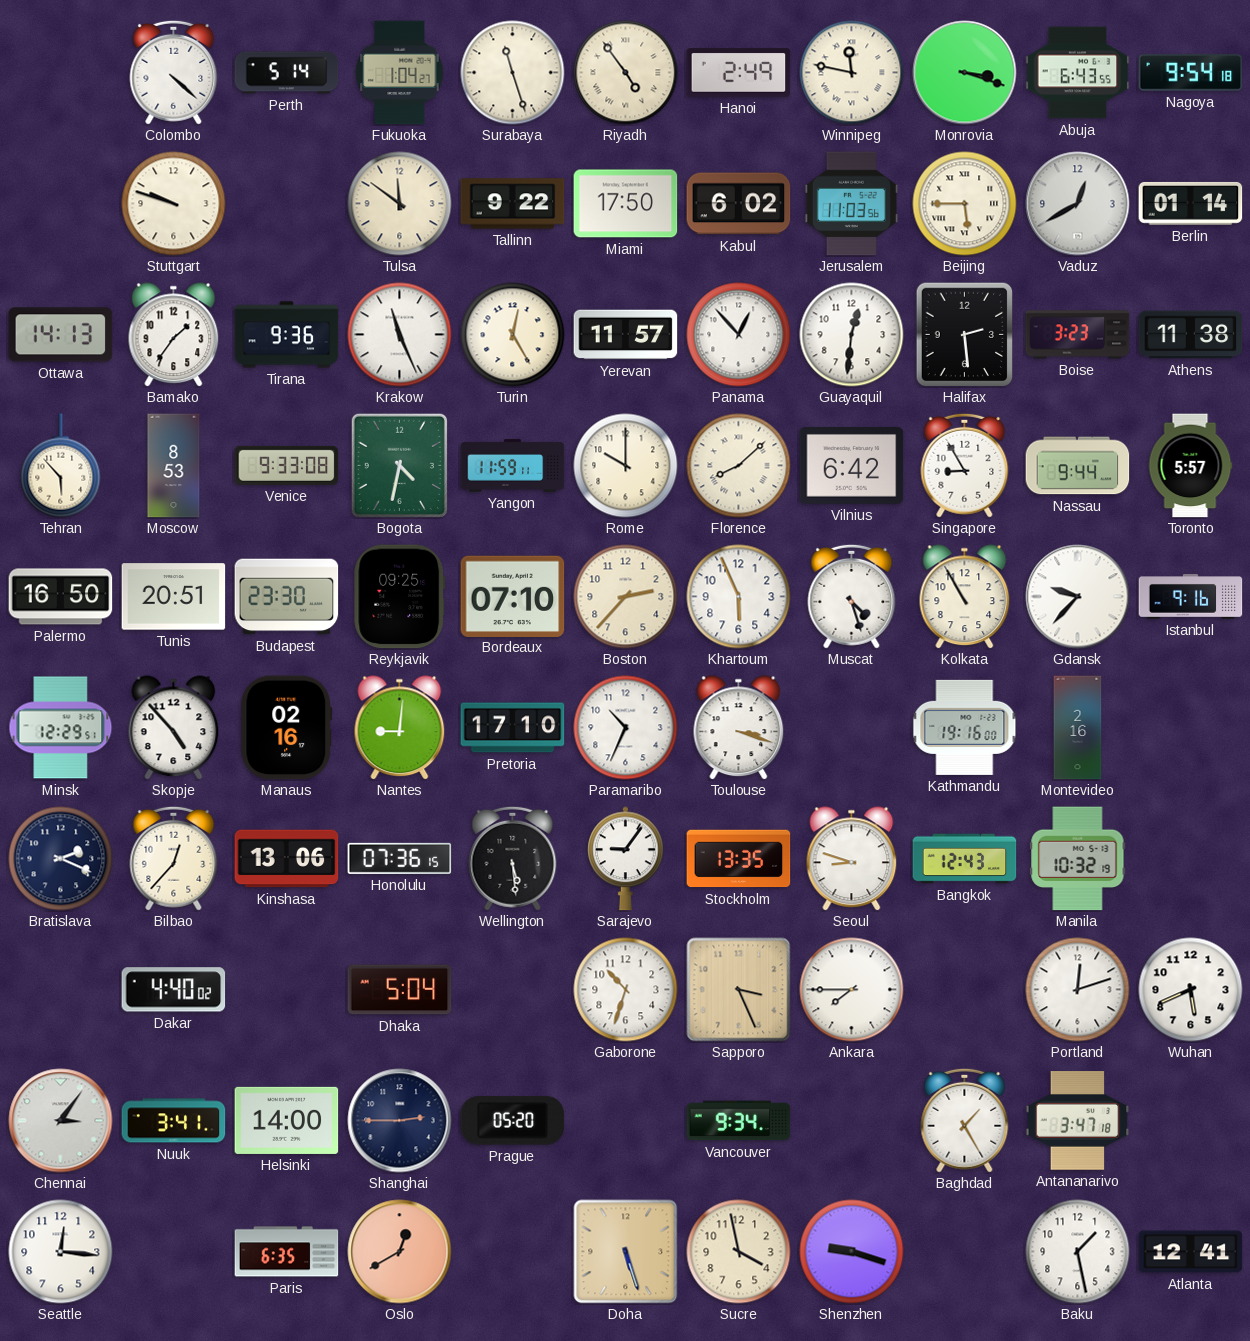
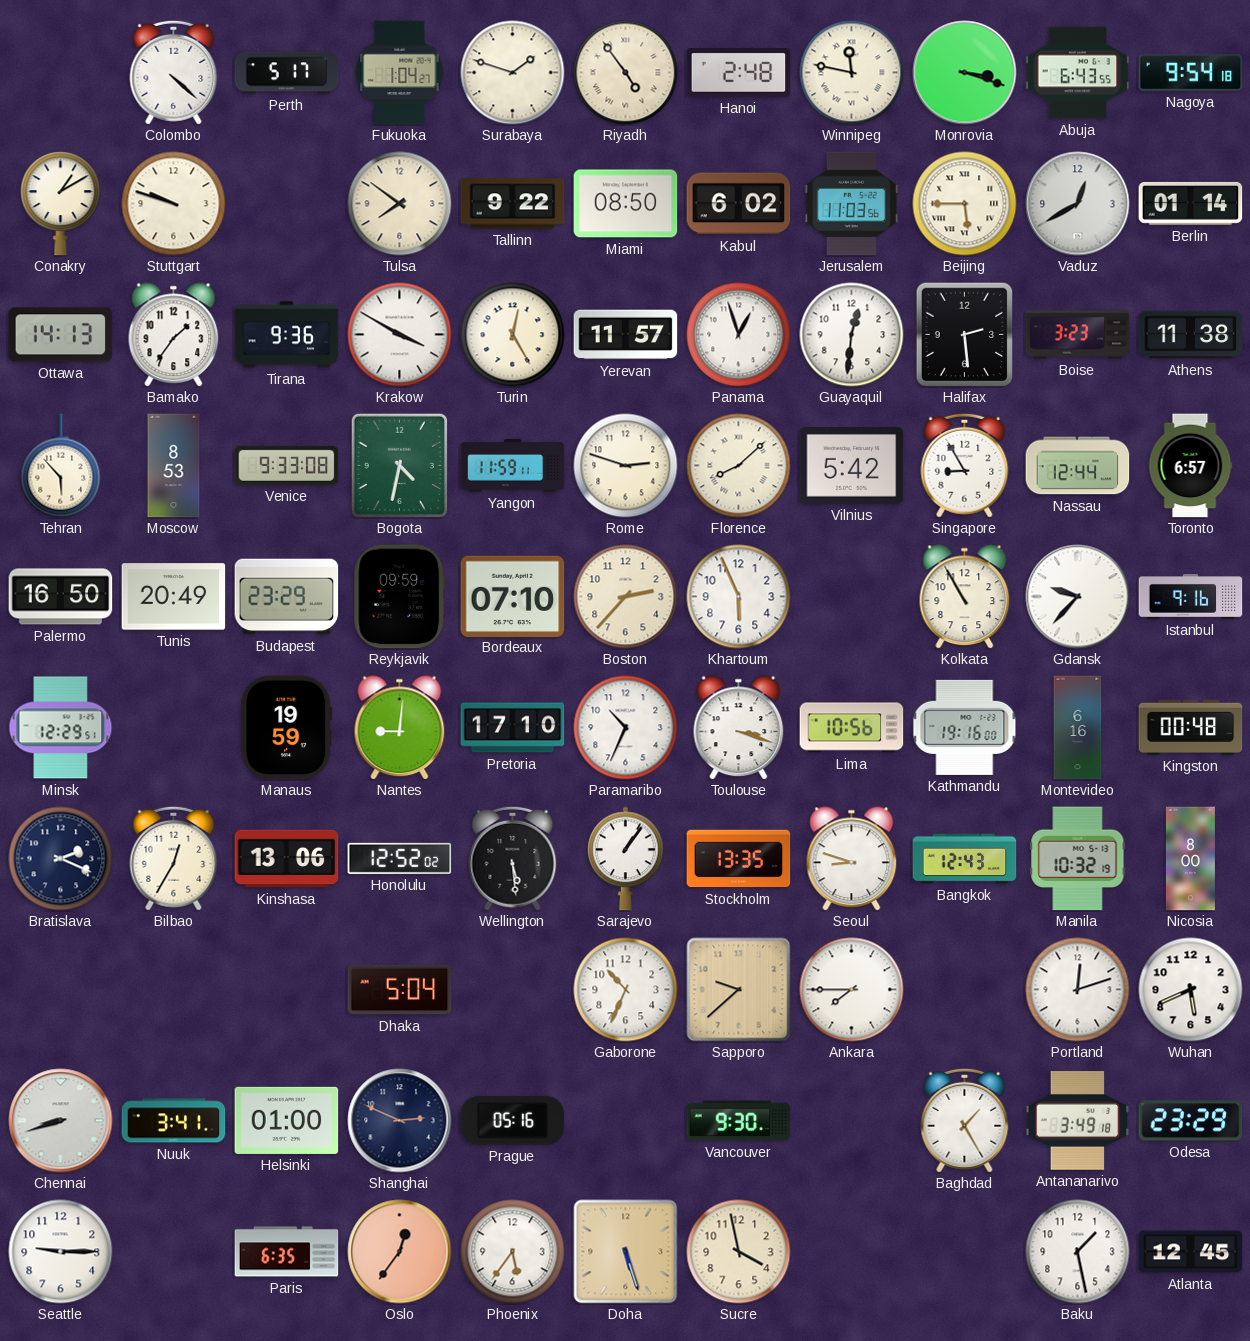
Perth: 5:14 -> 5:17 (287, 73)
Surabaya: 11:27 -> 1:48 (513, 73)
Hanoi: 2:49 -> 2:48 (739, 73)
Conakry: none -> 1:10 (61, 204)
Tulsa: 11:51 -> 7:51 (400, 204)
Miami: 17:50 -> 08:50 (626, 204)
Krakow: 11:26 -> 3:50 (400, 335)
Panama: 12:53 -> 12:57 (739, 335)
Rome: 10:00 -> 2:48 (626, 466)
Vilnius: 6:42 -> 5:42 (852, 465)
Nassau: 9:44 -> 12:44 (1078, 466)
Toronto: 5:57 -> 6:57 (1190, 466)
Tunis: 20:51 -> 20:49 (174, 597)
Budapest: 23:30 -> 23:29 (287, 597)
Reykjavik: 09:25 -> 09:59 (400, 597)
Muscat: 4:27 -> none (852, 596)
Skopje: 4:53 -> none (174, 728)
Manaus: 02:16 -> 19:59 (287, 728)
Lima: none -> 10:56 (852, 728)
Montevideo: 2:16 -> 6:16 (1078, 728)
Kingston: none -> 00:48 (1191, 727)
Bilbao: 12:37 -> 12:35 (174, 858)
Honolulu: 07:36 -> 12:52 (400, 858)
Sarajevo: 9:06 -> 1:06 (626, 859)
Nicosia: none -> 8:00 (1190, 859)
Dakar: 4:40 -> none (174, 990)
Gaborone: 10:33 -> 10:34 (626, 990)
Sapporo: 3:26 -> 9:38 (739, 990)
Chennai: 3:06 -> 8:42 (61, 1121)
Helsinki: 14:00 -> 01:00 (287, 1120)
Shanghai: 2:45 -> 2:49 (400, 1121)
Prague: 05:20 -> 05:16 (513, 1121)
Vancouver: 9:34 -> 9:30 (739, 1121)
Antananarivo: 3:47 -> 3:49 (1078, 1121)
Odesa: none -> 23:29 (1191, 1121)
Seattle: 12:16 -> 9:15 (61, 1252)
Oslo: 12:40 -> 12:36 (400, 1252)
Phoenix: none -> 5:36 (513, 1252)
Shenzhen: 9:18 -> none (852, 1252)
Atlanta: 12:41 -> 12:45 (1191, 1252)
